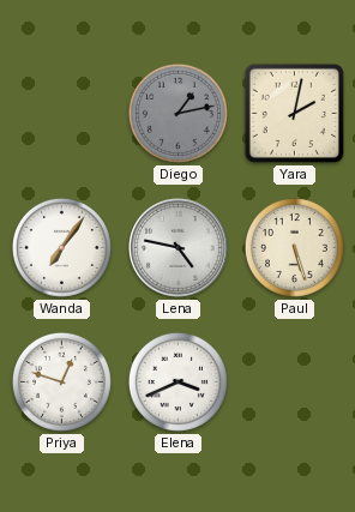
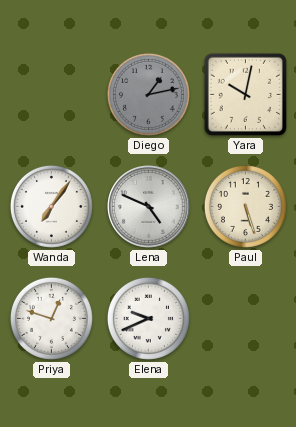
Yara: 2:02 -> 10:02 (245, 94)
Lena: 4:47 -> 4:49 (149, 207)
Elena: 3:41 -> 9:41 (148, 318)
